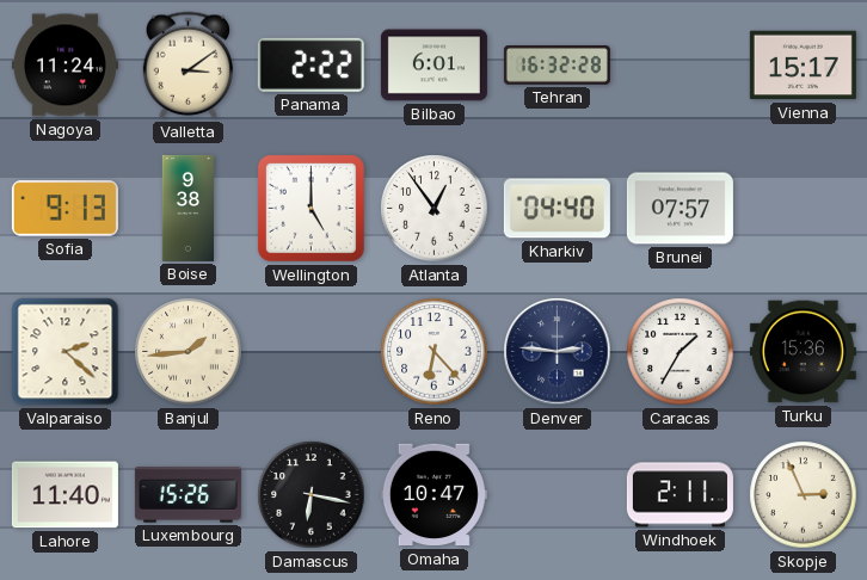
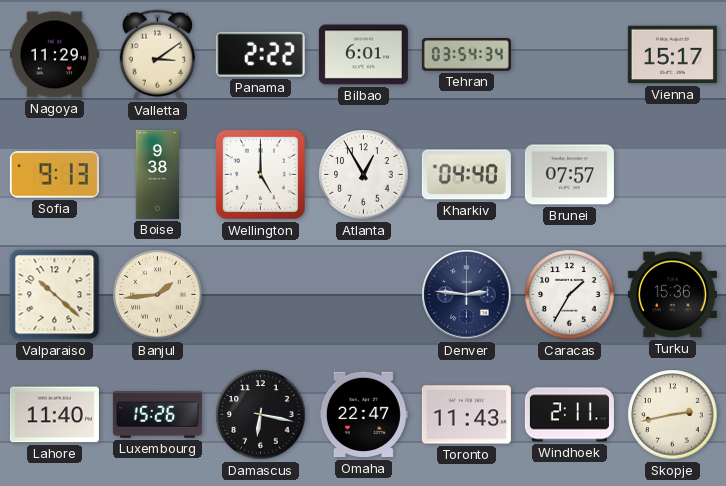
Nagoya: 11:24 -> 11:29 (54, 55)
Tehran: 16:32 -> 03:54 (466, 55)
Atlanta: 12:54 -> 12:55 (364, 175)
Valparaiso: 2:22 -> 10:22 (55, 295)
Reno: 6:23 -> none (435, 352)
Omaha: 10:47 -> 22:47 (363, 415)
Toronto: none -> 11:43 (466, 415)
Skopje: 2:56 -> 2:43 (673, 415)
